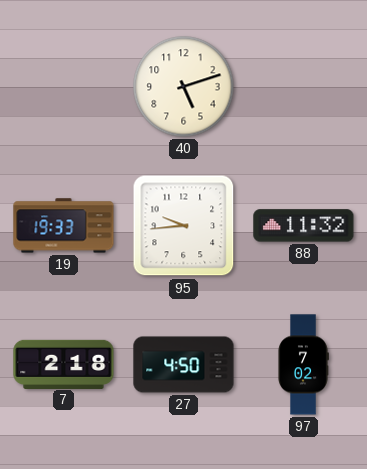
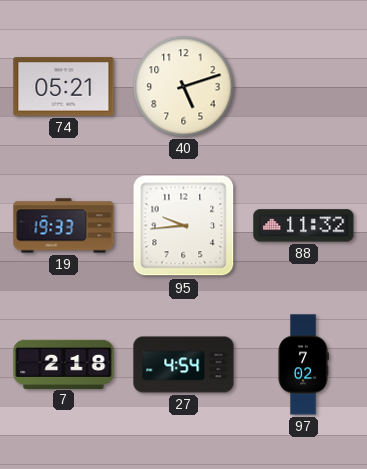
74: none -> 05:21 (64, 87)
27: 4:50 -> 4:54 (184, 365)
